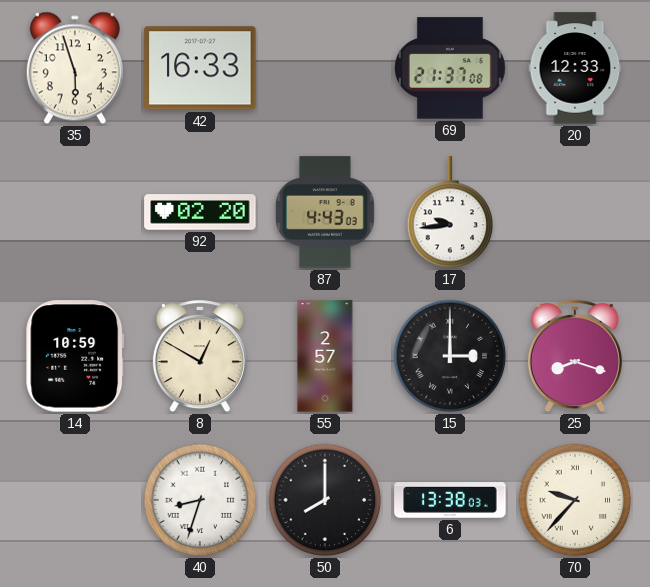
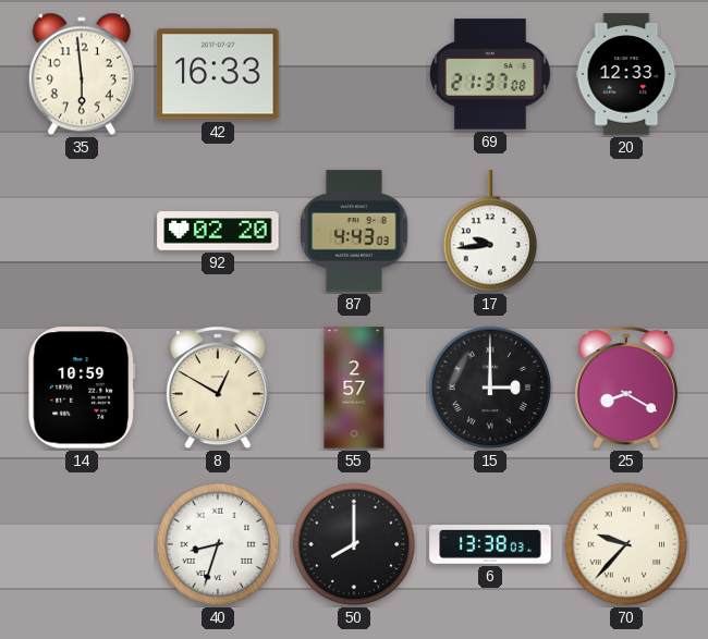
35: 5:57 -> 5:59 (82, 74)
25: 8:18 -> 8:20 (626, 389)
